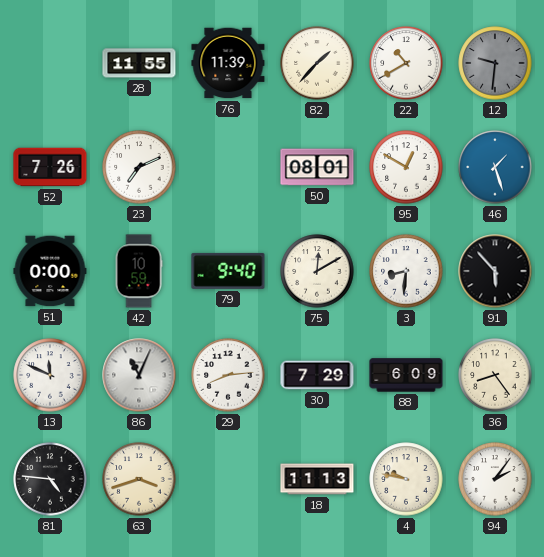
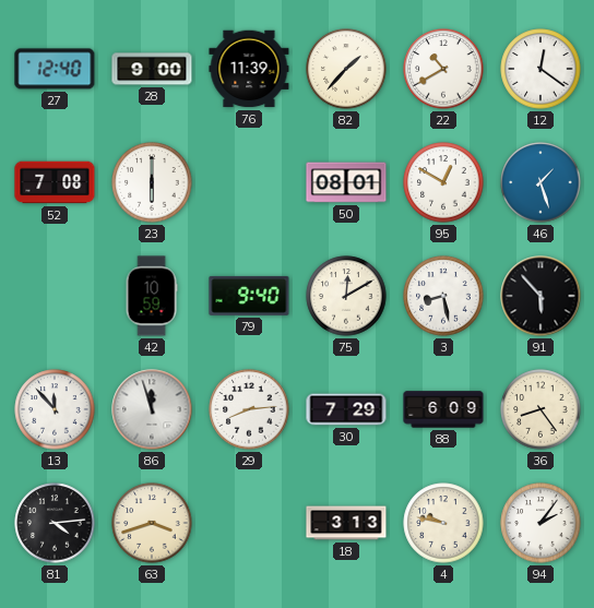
27: none -> 12:40 (55, 69)
28: 11:55 -> 9:00 (152, 69)
12: 9:31 -> 12:21 (540, 69)
12 dial: grey -> white (540, 69)
52: 7:26 -> 7:08 (55, 182)
23: 7:11 -> 6:00 (152, 182)
51: 0:00 -> none (50, 271)
3: 8:31 -> 8:28 (443, 296)
13: 11:49 -> 11:53 (55, 409)
86: 11:04 -> 11:57 (152, 409)
81: 4:46 -> 4:14 (55, 523)
18: 11:13 -> 3:13 (346, 523)
